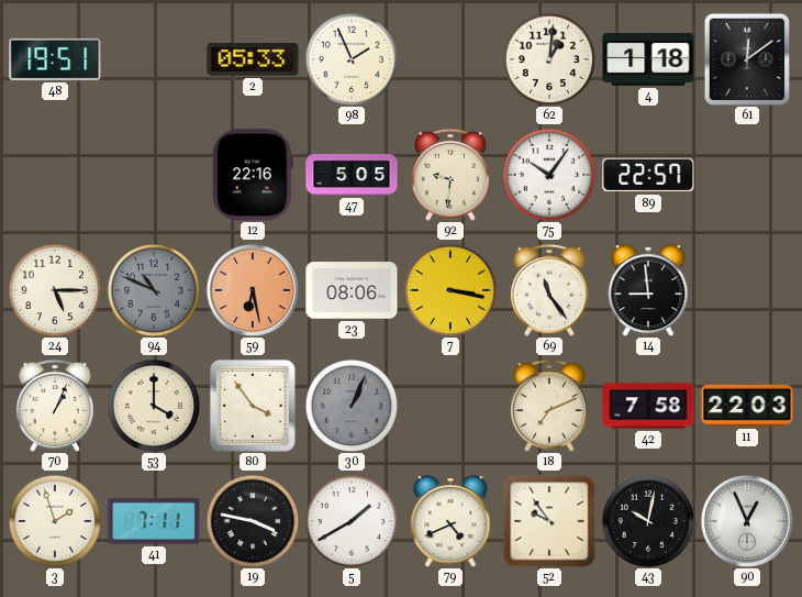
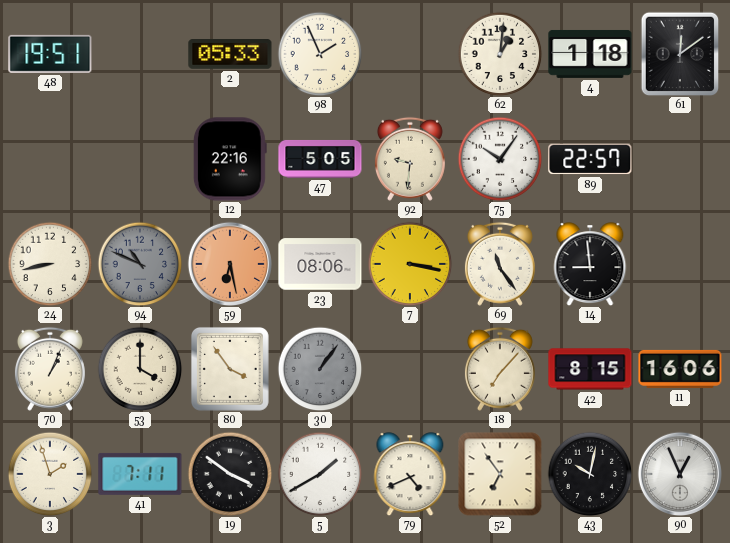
24: 5:15 -> 8:43 (50, 264)
30: 1:04 -> 1:06 (320, 369)
18: 7:11 -> 7:07 (500, 369)
42: 7:58 -> 8:15 (590, 369)
11: 22:03 -> 16:06 (680, 369)
19: 3:47 -> 3:51 (230, 474)
52: 9:54 -> 6:54 (500, 474)
